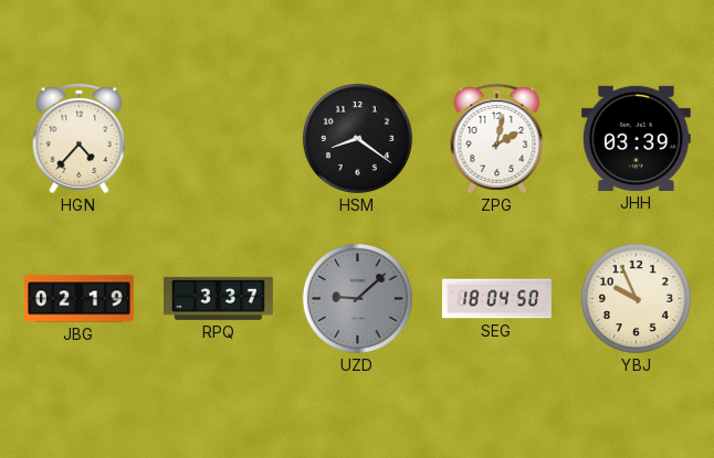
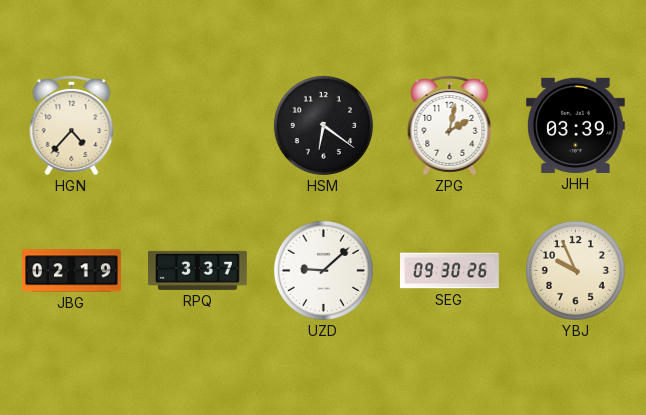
HSM: 8:21 -> 6:21 (323, 125)
UZD dial: grey -> white (323, 270)
SEG: 18:04 -> 09:30 (450, 271)
